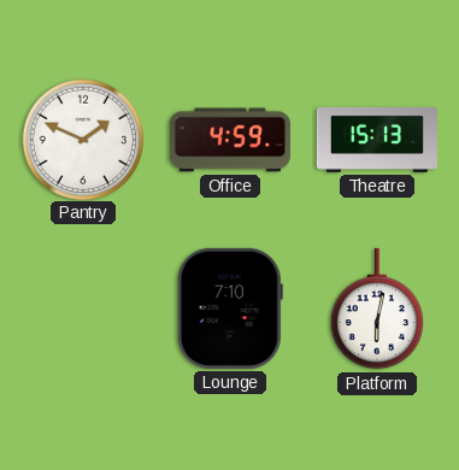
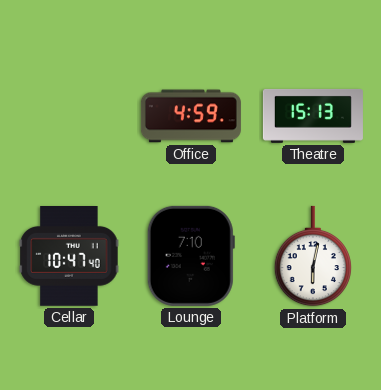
Pantry: 1:49 -> none (82, 139)
Cellar: none -> 10:47 (69, 257)
